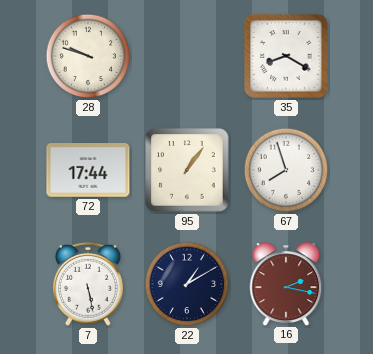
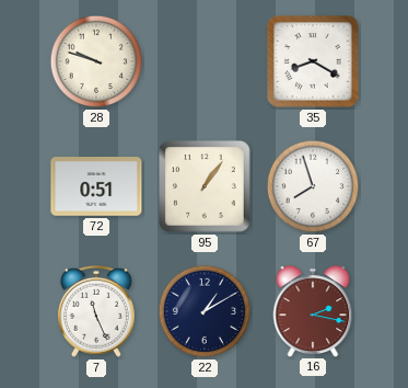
72: 17:44 -> 0:51 (96, 186)
7: 5:28 -> 11:26 (96, 311)
